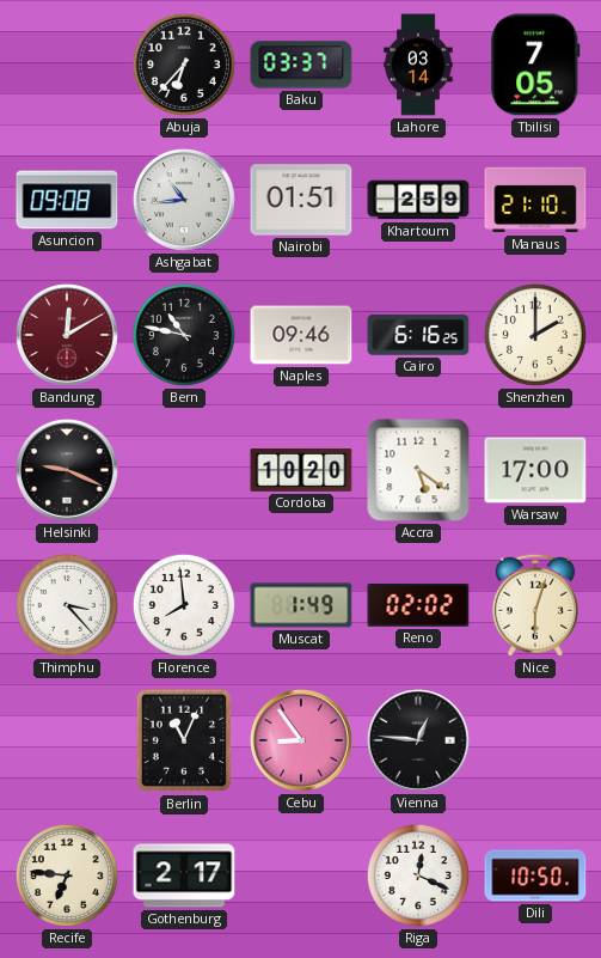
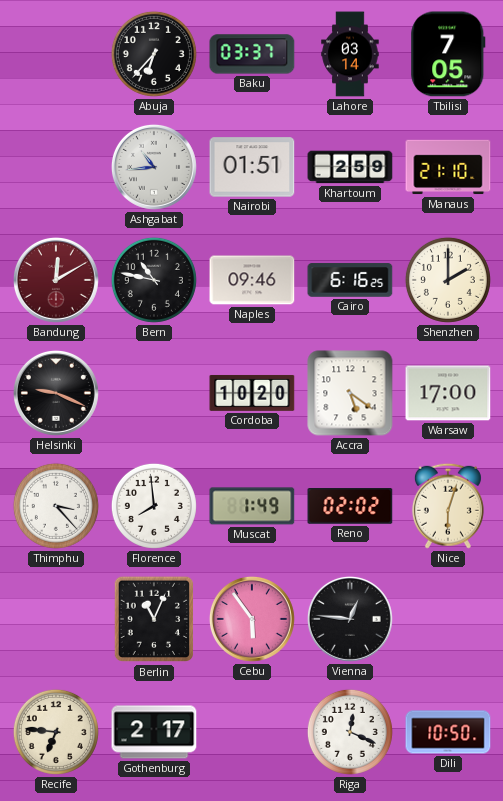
Asuncion: 09:08 -> none (67, 200)
Cebu: 8:54 -> 5:54 (252, 619)
